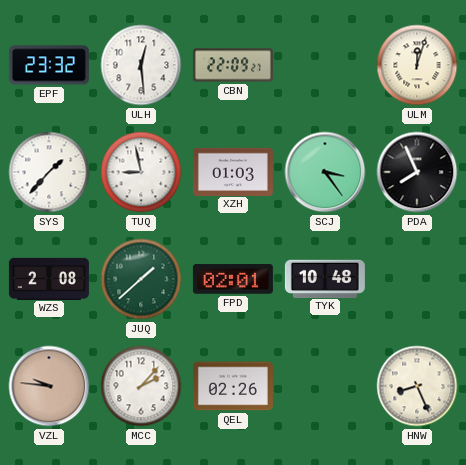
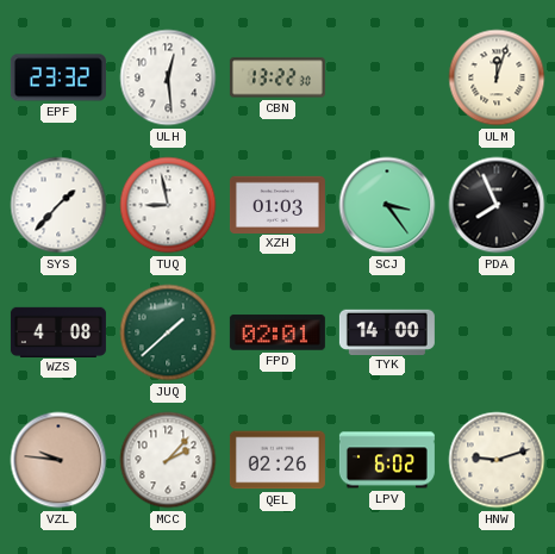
CBN: 22:09 -> 13:22 (277, 77)
WZS: 2:08 -> 4:08 (58, 331)
TYK: 10:48 -> 14:00 (387, 331)
LPV: none -> 6:02 (387, 460)
HNW: 8:26 -> 9:12 (497, 460)
